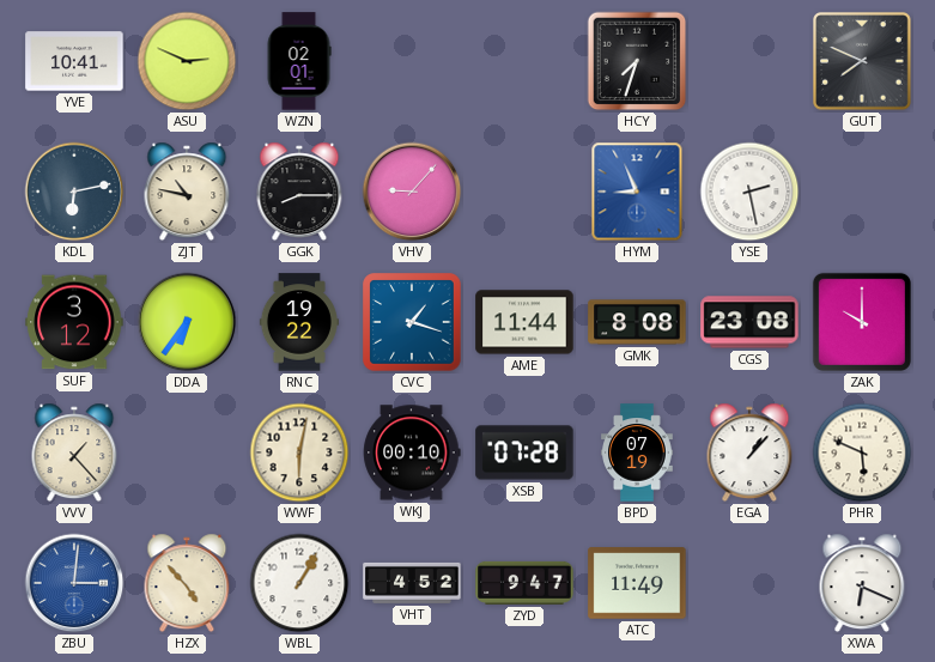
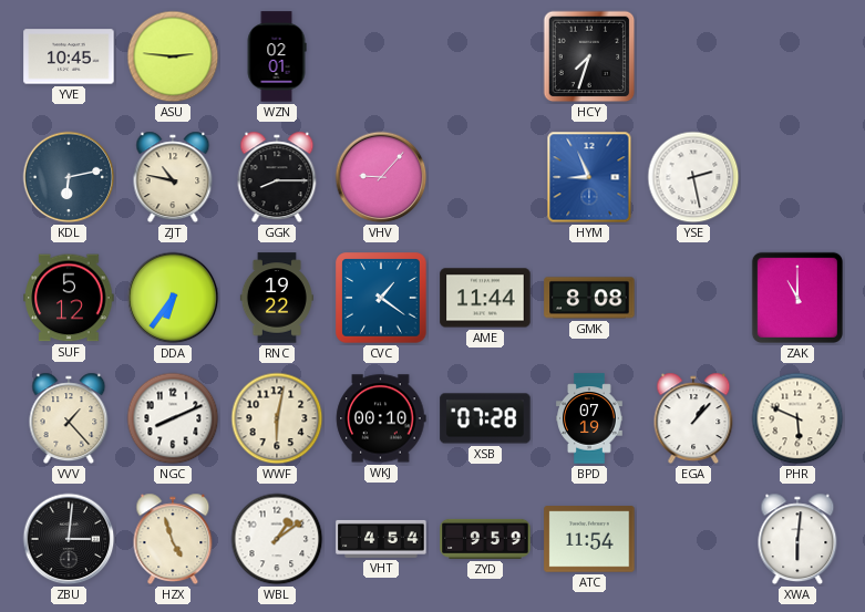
YVE: 10:41 -> 10:45 (69, 56)
ASU: 2:49 -> 2:46 (173, 56)
GUT: 7:49 -> none (862, 61)
SUF: 3:12 -> 5:12 (69, 298)
CVC: 1:18 -> 1:21 (381, 298)
CGS: 23:08 -> none (749, 322)
ZAK: 10:00 -> 11:00 (797, 298)
NGC: none -> 8:11 (173, 418)
ZBU dial: blue -> black (69, 539)
HZX: 4:53 -> 4:57 (173, 539)
WBL: 1:05 -> 1:09 (277, 539)
VHT: 4:52 -> 4:54 (381, 539)
ZYD: 9:47 -> 9:59 (485, 539)
ATC: 11:49 -> 11:54 (589, 539)
XWA: 6:19 -> 6:01 (797, 539)
